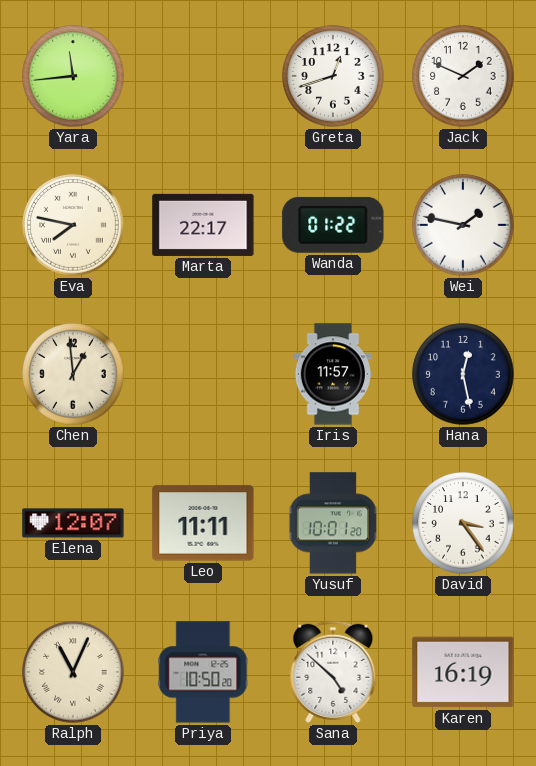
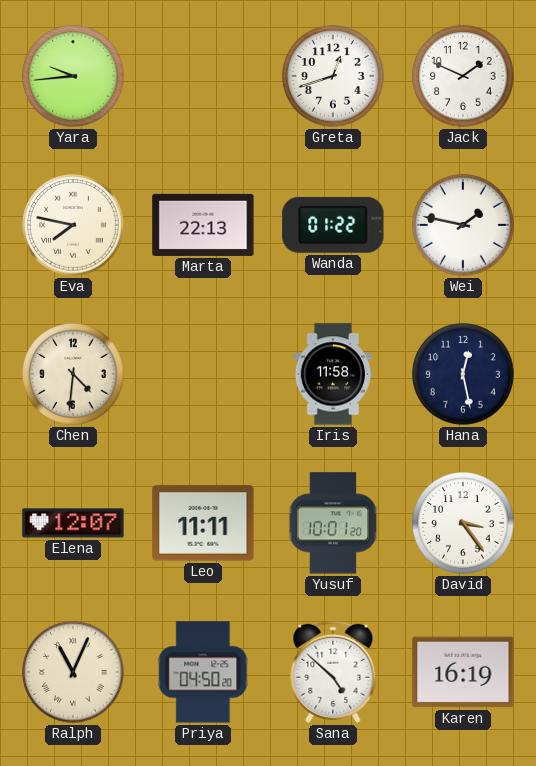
Yara: 11:44 -> 9:44 (73, 76)
Marta: 22:17 -> 22:13 (203, 225)
Chen: 12:59 -> 4:31 (73, 374)
Iris: 11:57 -> 11:58 (332, 374)
Priya: 10:50 -> 04:50 (203, 672)
